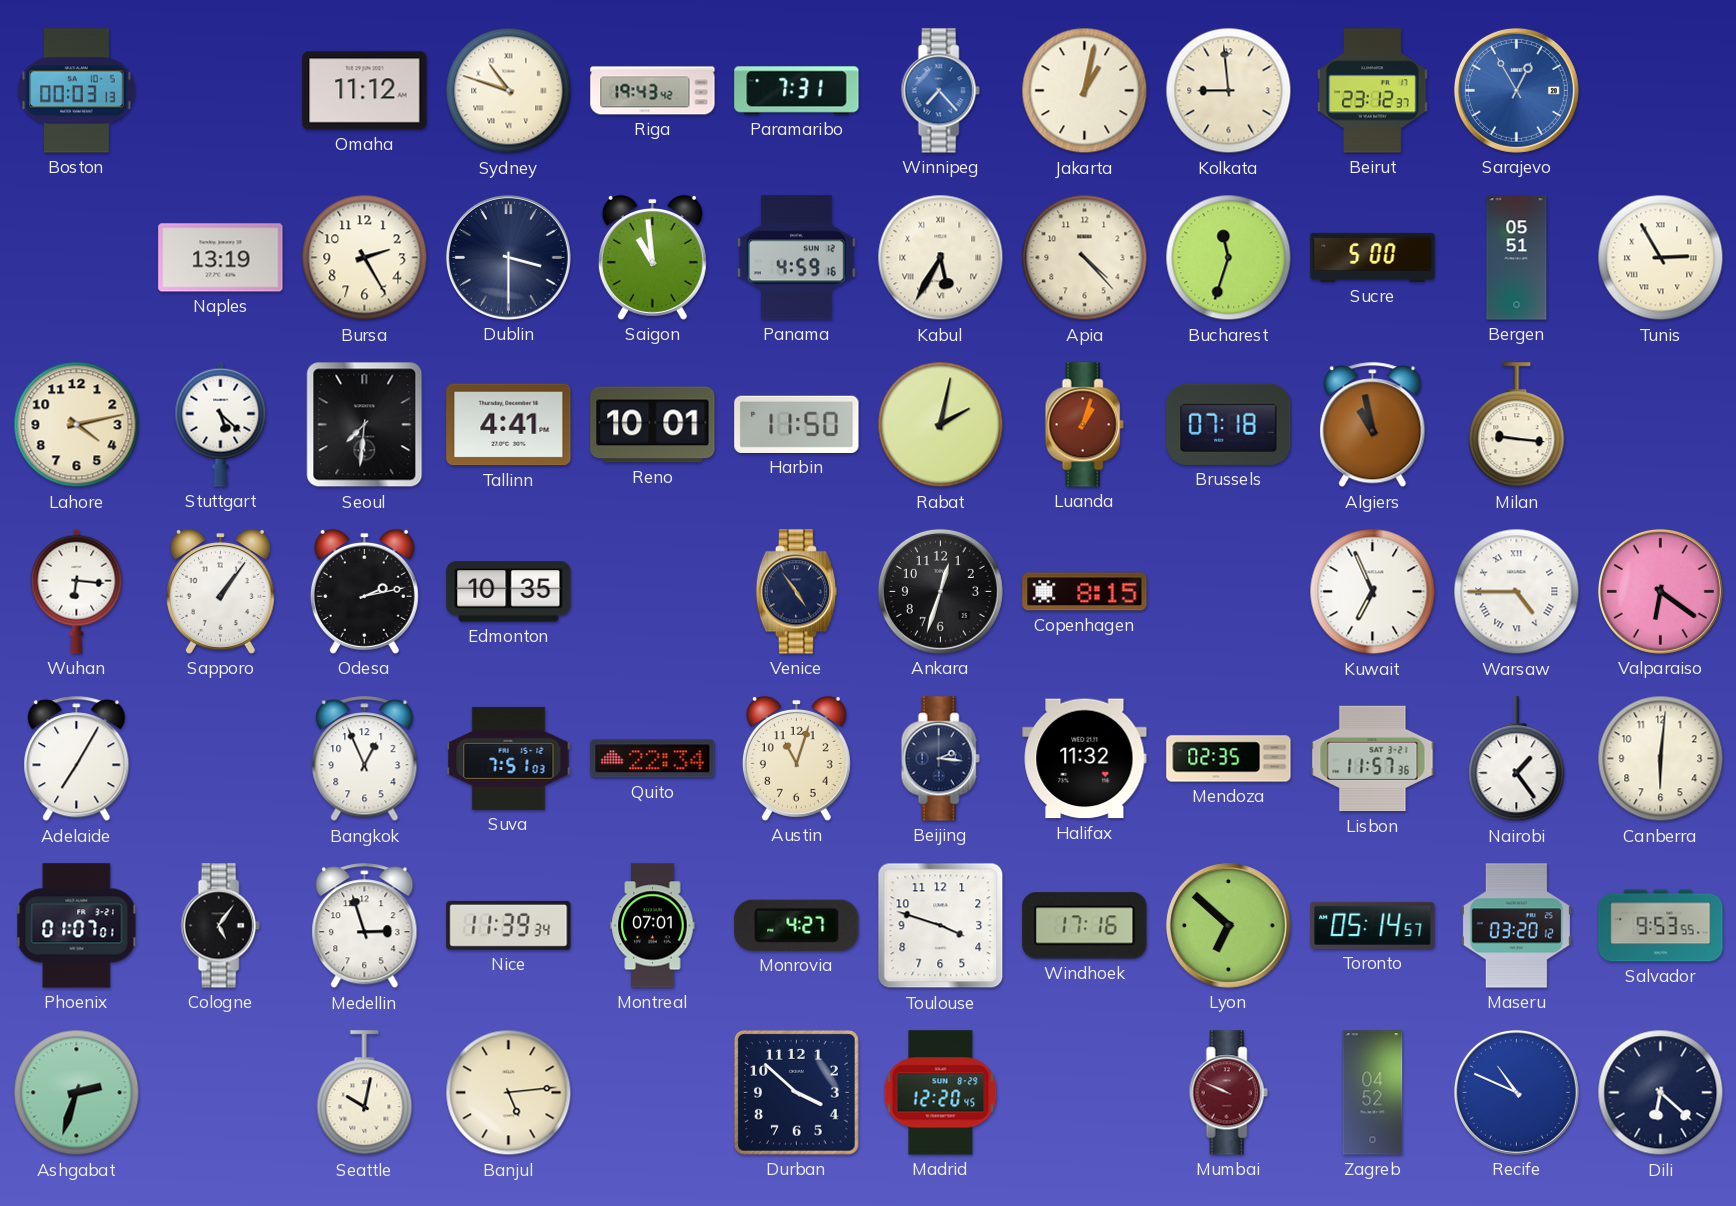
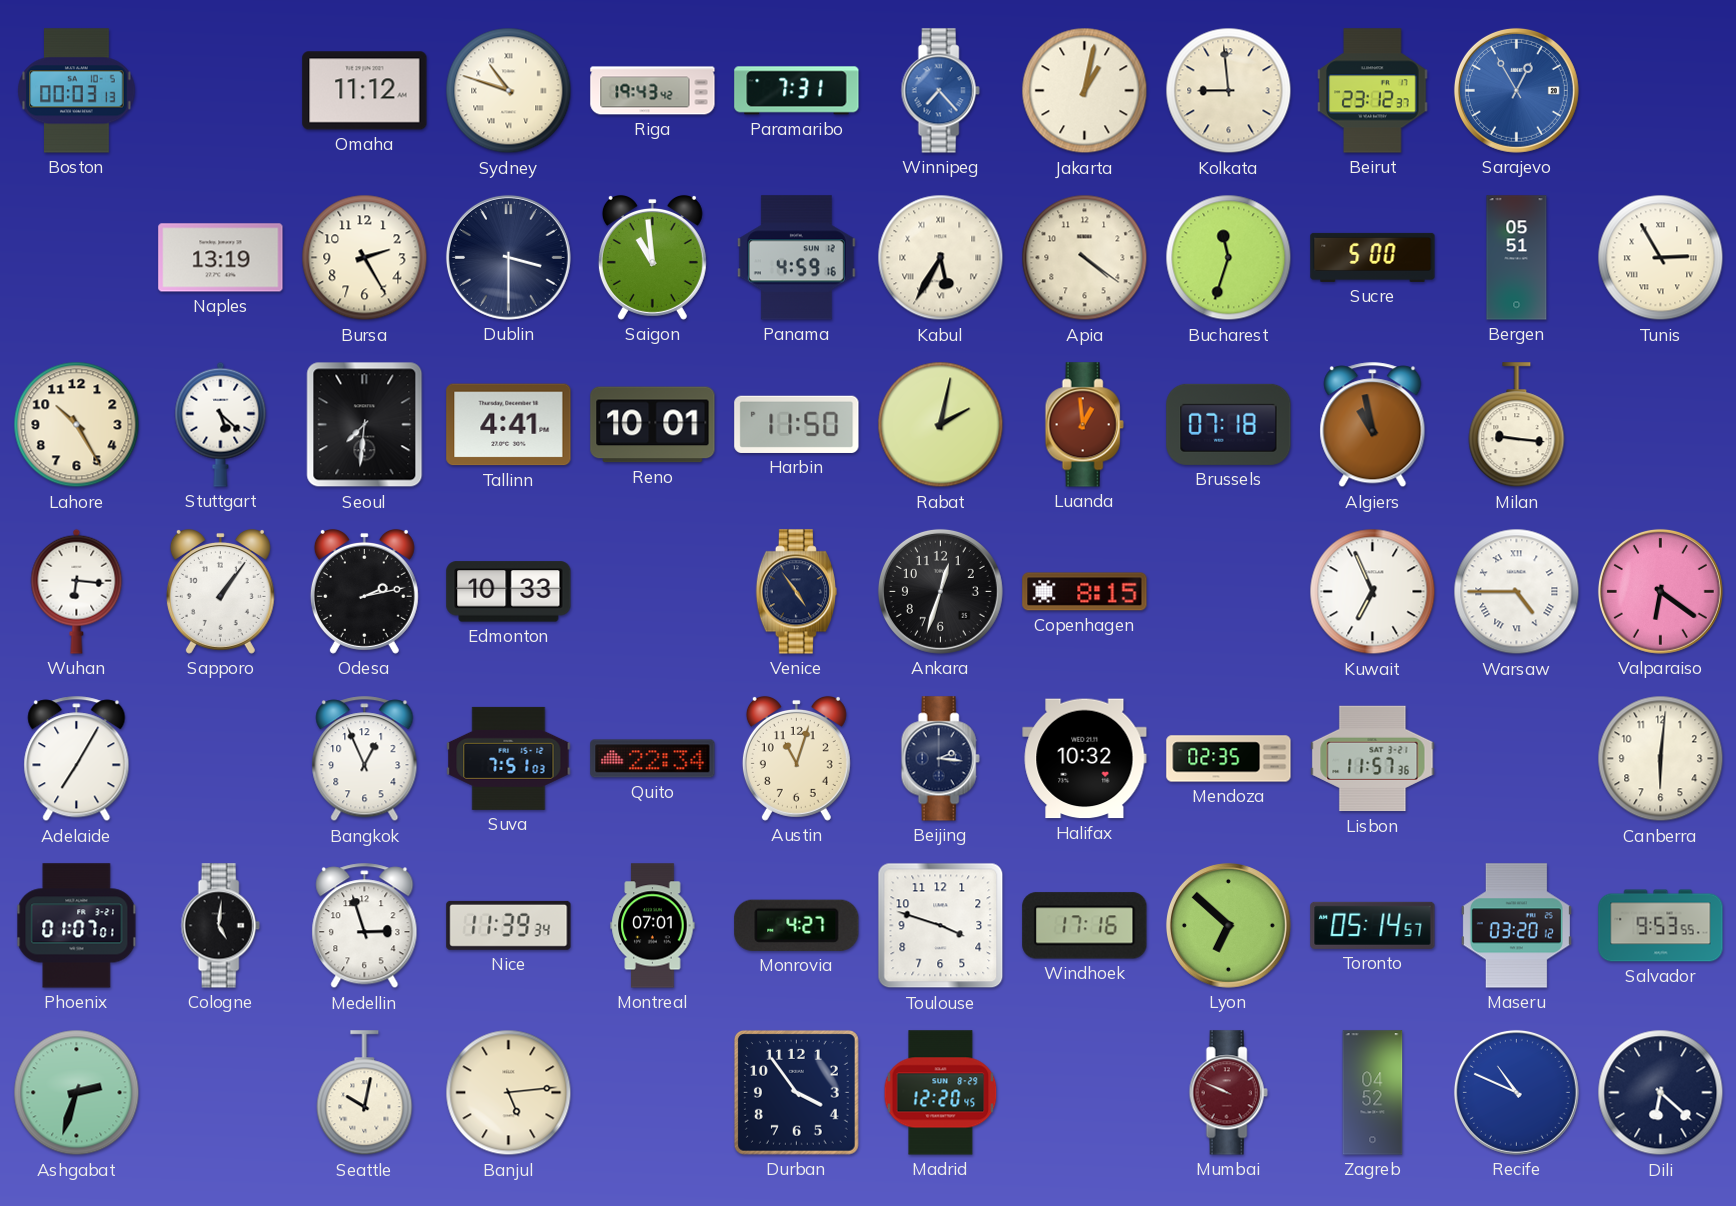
Apia: 4:23 -> 4:21 (1085, 258)
Lahore: 4:13 -> 10:25 (77, 425)
Luanda: 1:03 -> 12:59 (1084, 425)
Edmonton: 10:35 -> 10:33 (509, 592)
Halifax: 11:32 -> 10:32 (1085, 759)
Nairobi: 1:24 -> none (1517, 759)
Cologne: 5:06 -> 5:01 (220, 926)
Durban: 3:52 -> 3:54 (796, 1092)
